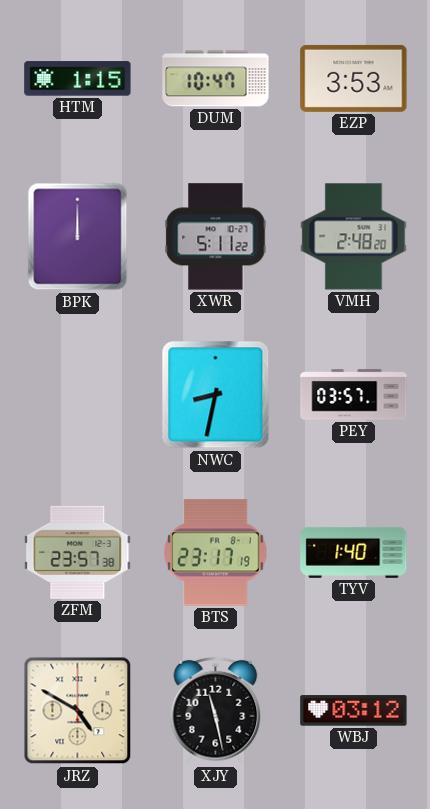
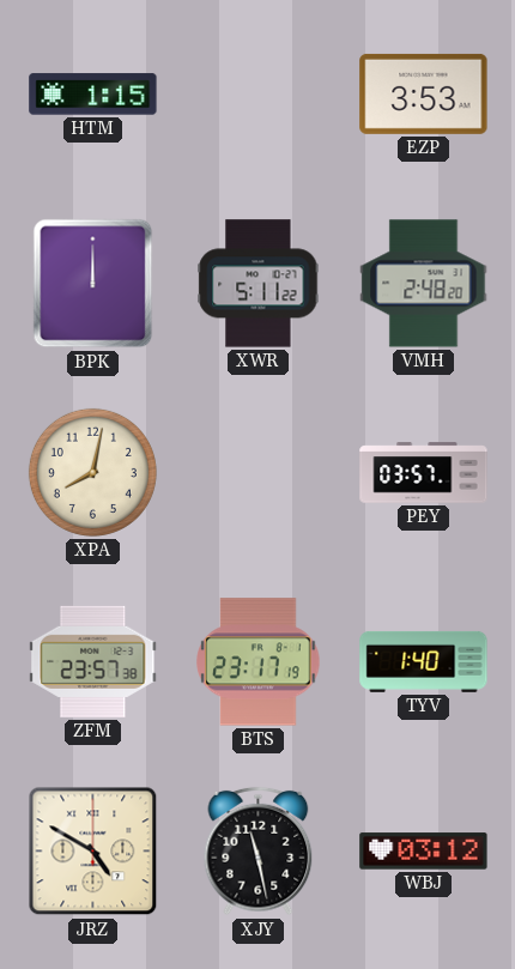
DUM: 10:47 -> none (216, 79)
XPA: none -> 8:02 (92, 472)
NWC: 8:32 -> none (216, 395)
